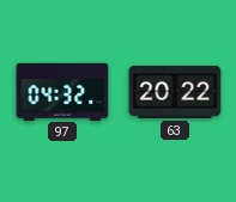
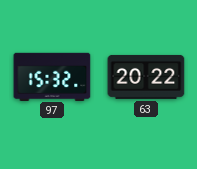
97: 04:32 -> 15:32 (52, 76)
